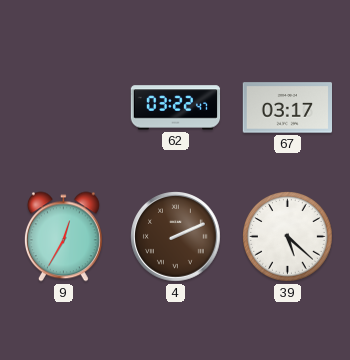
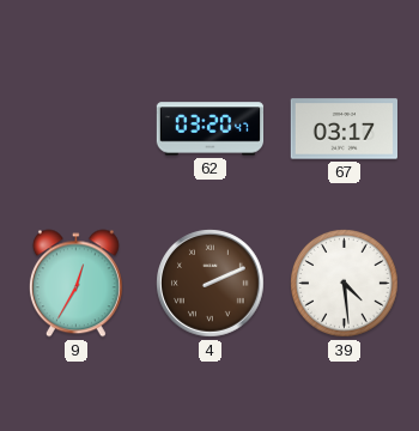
62: 03:22 -> 03:20 (211, 129)
39: 5:22 -> 4:29 (345, 284)
